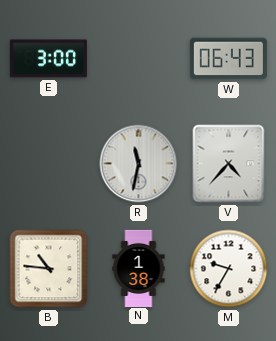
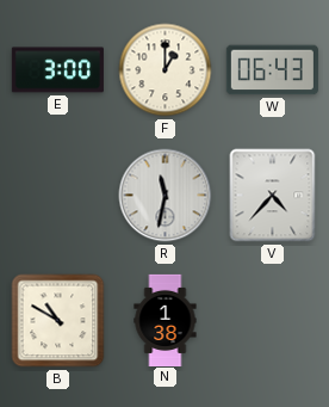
F: none -> 1:00 (166, 70)
B: 10:46 -> 10:50 (58, 321)
M: 9:35 -> none (229, 269)
